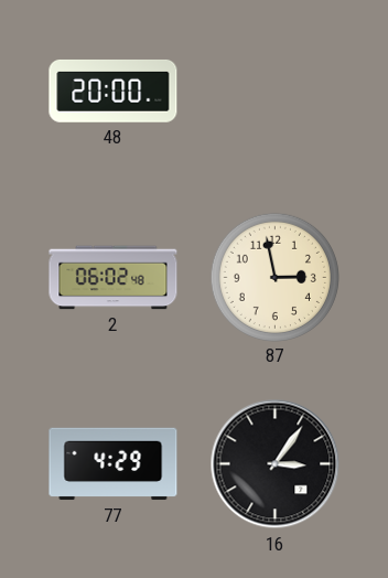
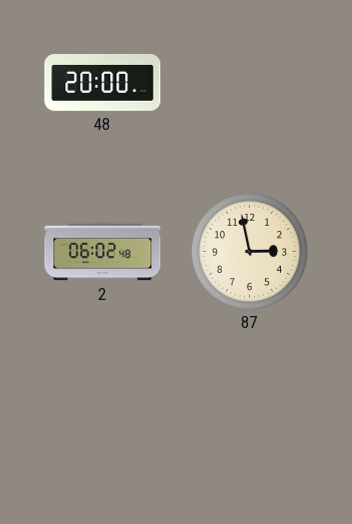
77: 4:29 -> none (114, 464)
16: 3:06 -> none (276, 464)
